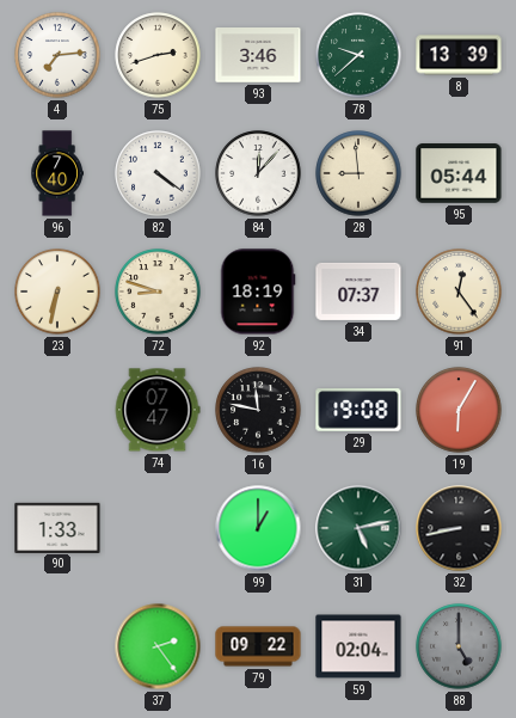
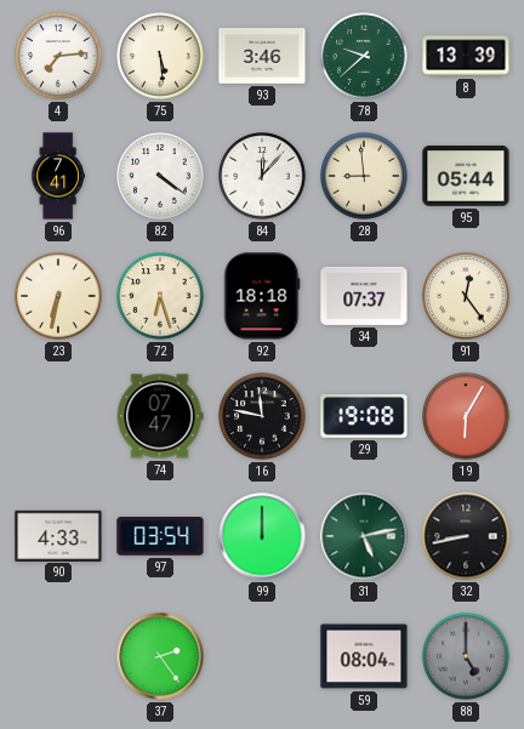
75: 2:42 -> 5:29 (160, 56)
96: 7:40 -> 7:41 (57, 176)
72: 8:48 -> 6:27 (160, 296)
92: 18:19 -> 18:18 (262, 296)
90: 1:33 -> 4:33 (58, 535)
97: none -> 03:54 (160, 536)
99: 1:00 -> 12:00 (262, 536)
79: 09:22 -> none (258, 646)
59: 02:04 -> 08:04 (364, 656)
